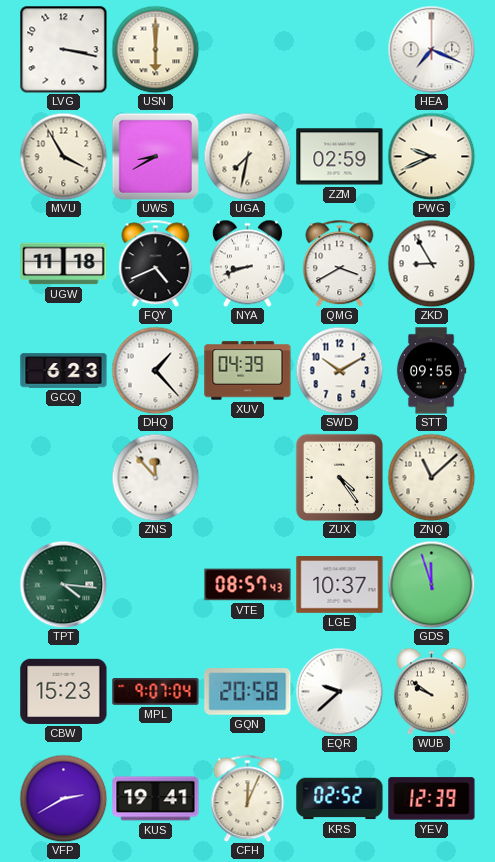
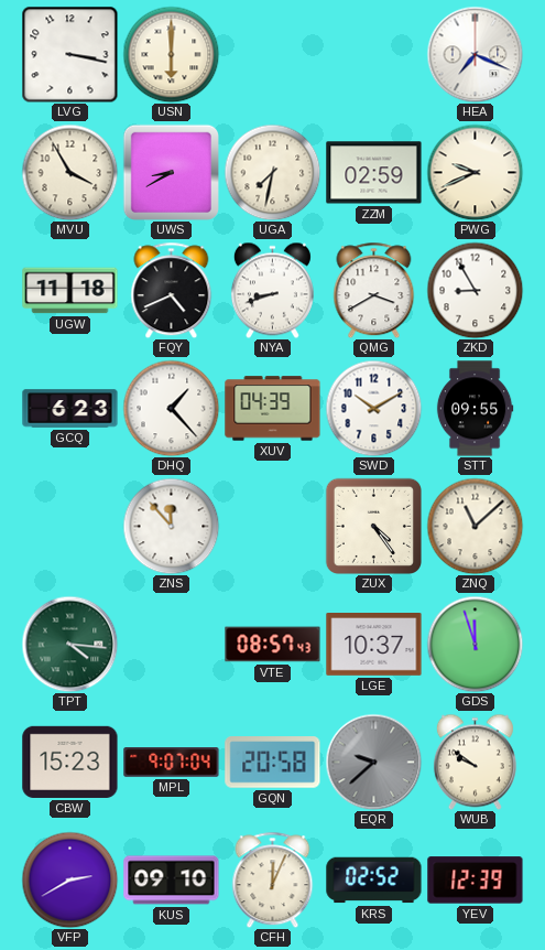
EQR dial: white -> grey (373, 762)
KUS: 19:41 -> 09:10 (172, 881)
